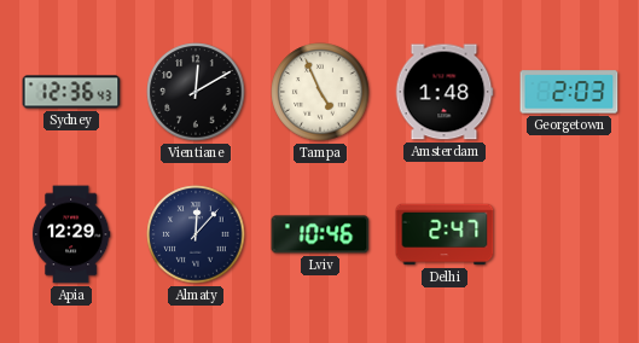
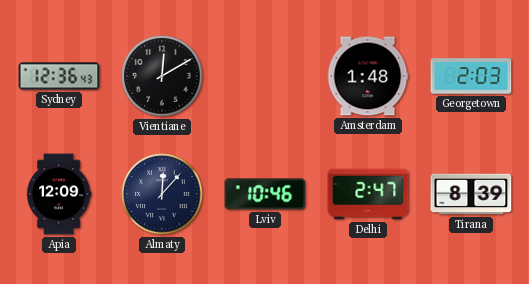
Tampa: 4:56 -> none (320, 92)
Apia: 12:29 -> 12:09 (59, 194)
Tirana: none -> 8:39 (471, 194)
